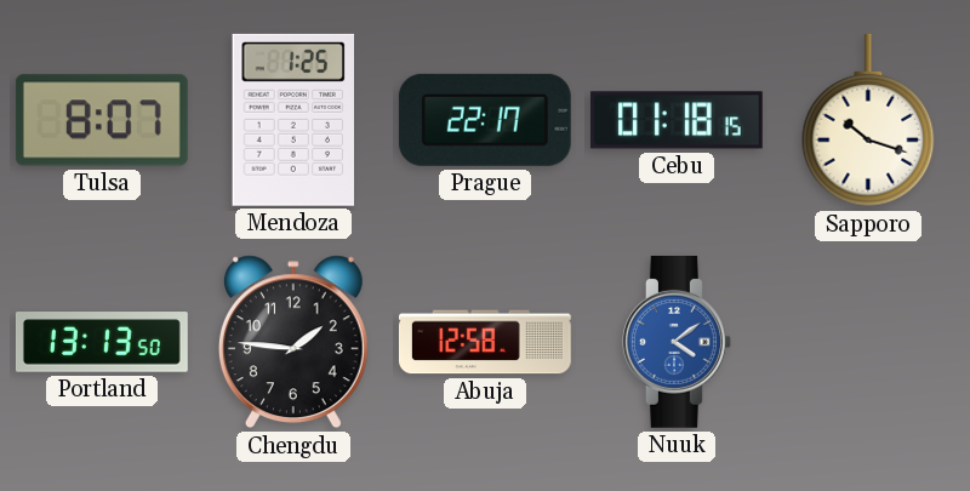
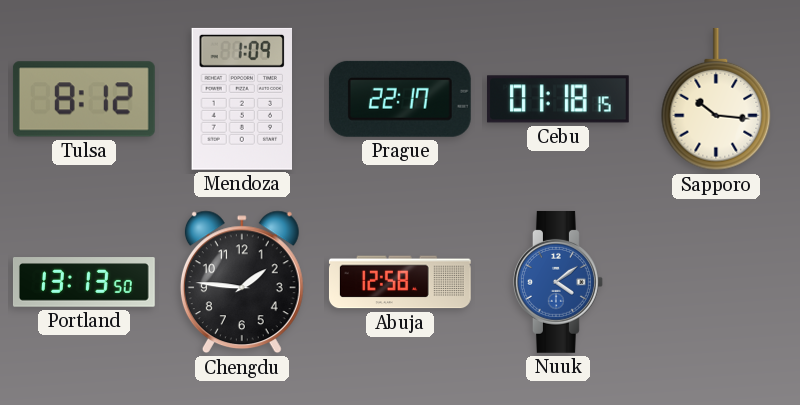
Tulsa: 8:07 -> 8:12 (84, 99)
Mendoza: 1:25 -> 1:09 (241, 99)
Sapporo: 10:18 -> 10:16 (716, 99)
